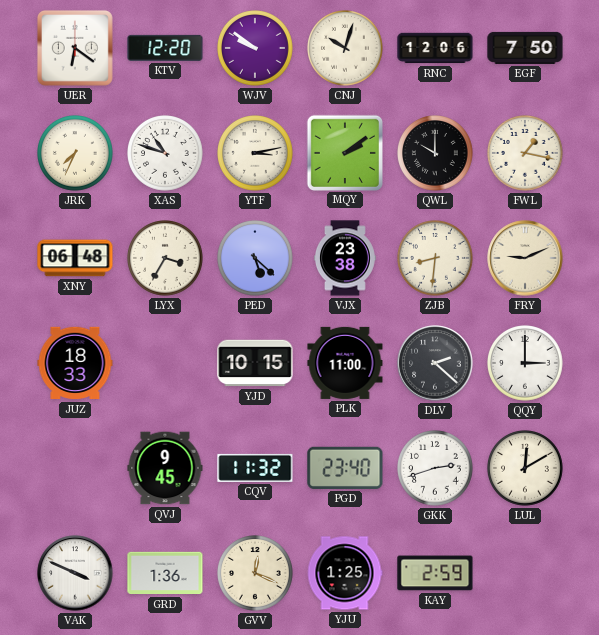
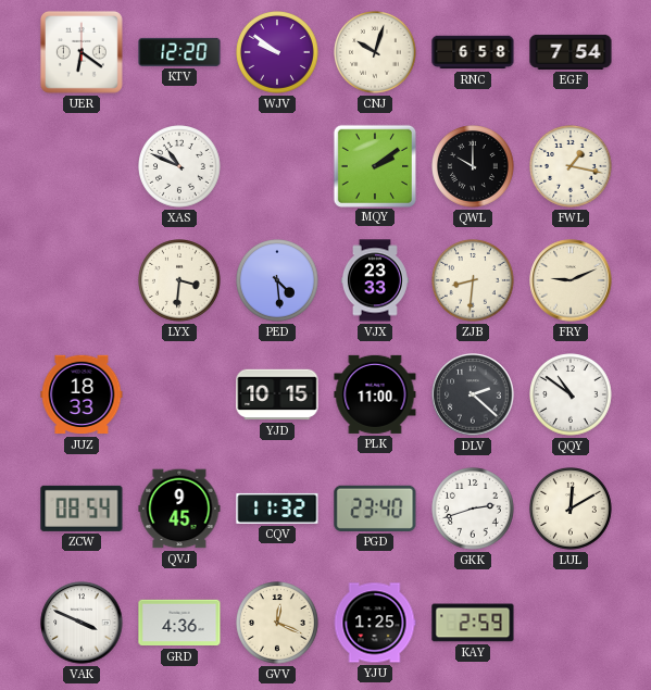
RNC: 12:06 -> 6:58 (473, 52)
EGF: 7:50 -> 7:54 (571, 52)
JRK: 7:34 -> none (76, 154)
XAS: 10:48 -> 10:49 (180, 167)
YTF: 3:13 -> none (256, 154)
XNY: 06:48 -> none (75, 258)
LYX: 3:35 -> 3:31 (180, 281)
PED: 5:22 -> 4:29 (278, 281)
VJX: 23:38 -> 23:33 (375, 280)
QQY: 3:00 -> 10:51 (572, 396)
ZCW: none -> 08:54 (82, 509)
GRD: 1:36 -> 4:36 (179, 623)
